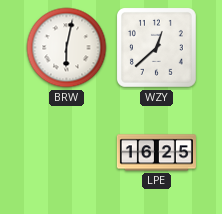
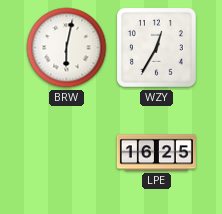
WZY: 12:38 -> 12:35 (156, 47)
